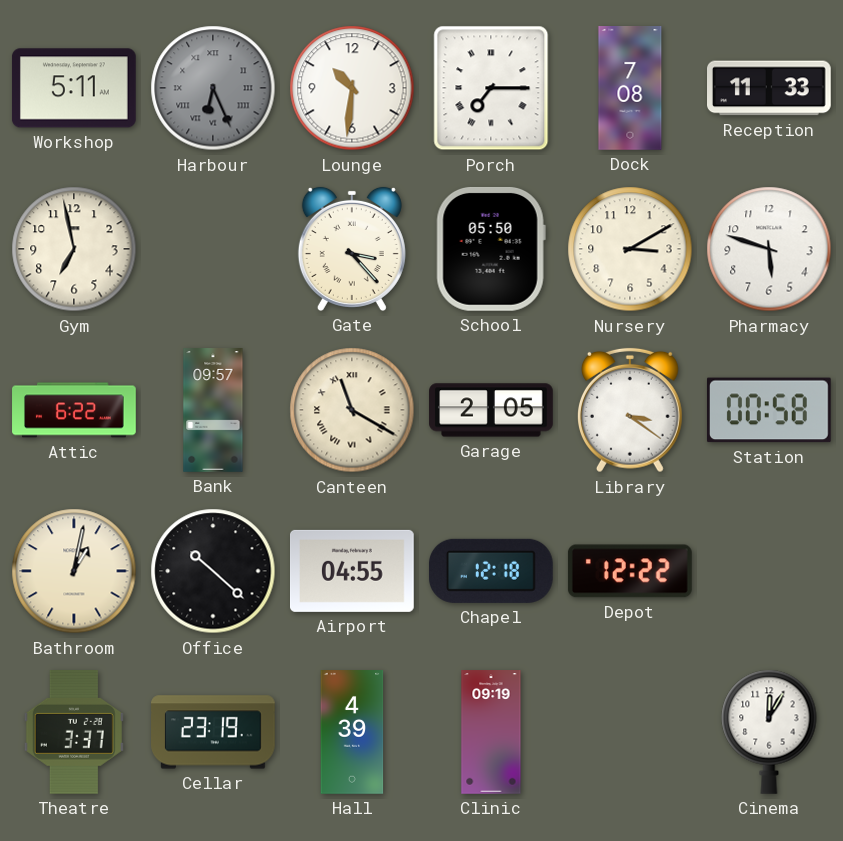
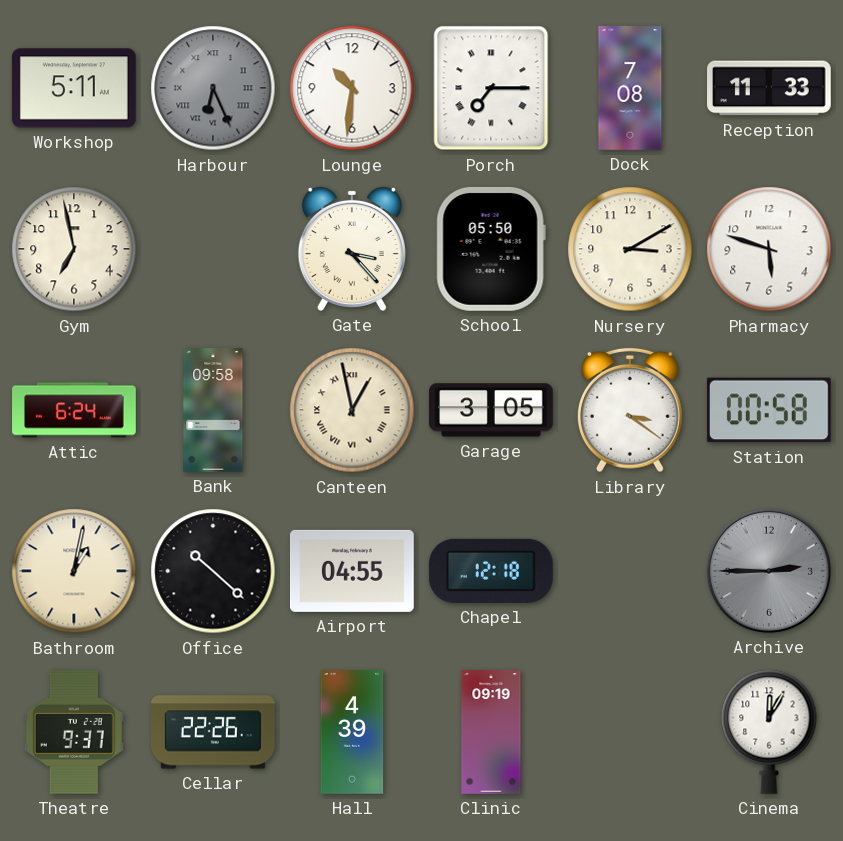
Attic: 6:22 -> 6:24 (74, 410)
Bank: 09:57 -> 09:58 (213, 410)
Canteen: 11:20 -> 12:58 (352, 410)
Garage: 2:05 -> 3:05 (491, 410)
Depot: 12:22 -> none (630, 571)
Archive: none -> 2:45 (769, 571)
Theatre: 3:37 -> 9:37 (74, 732)
Cellar: 23:19 -> 22:26 (214, 732)
